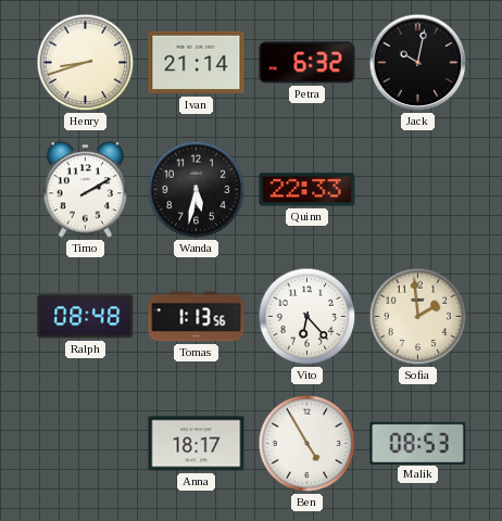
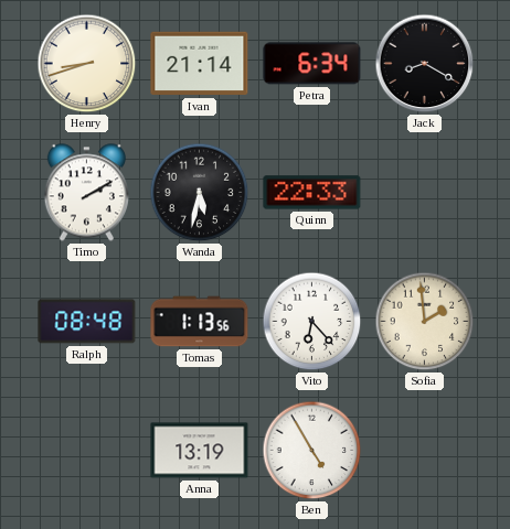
Petra: 6:32 -> 6:34 (312, 64)
Jack: 10:02 -> 8:20 (425, 64)
Anna: 18:17 -> 13:19 (200, 451)
Malik: 08:53 -> none (418, 443)
